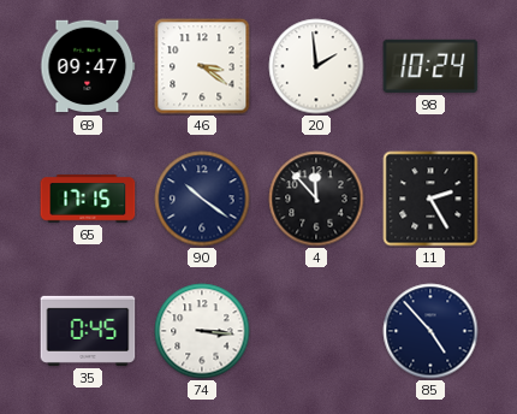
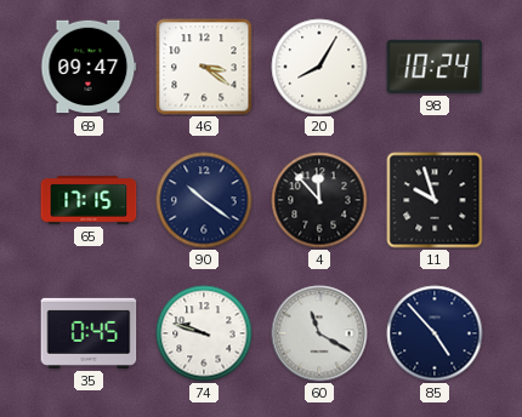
20: 1:59 -> 8:05 (319, 67)
11: 2:25 -> 9:57 (435, 200)
74: 3:16 -> 9:48 (204, 333)
60: none -> 11:20 (319, 333)
